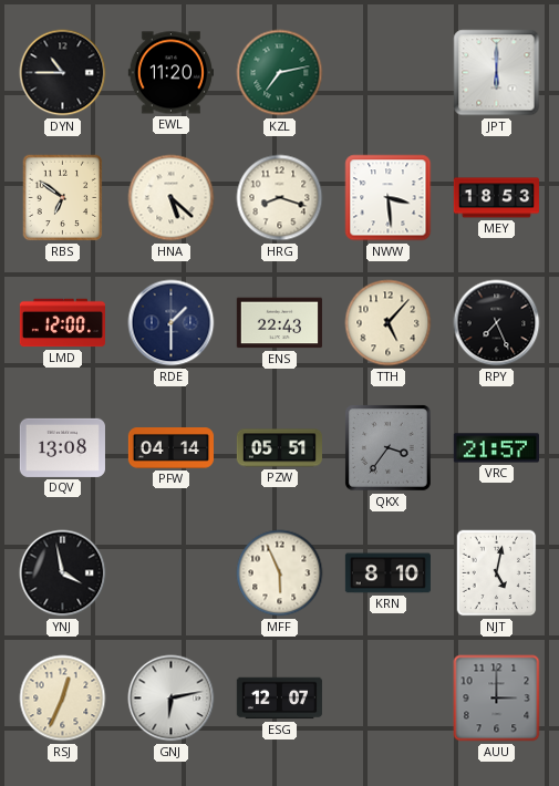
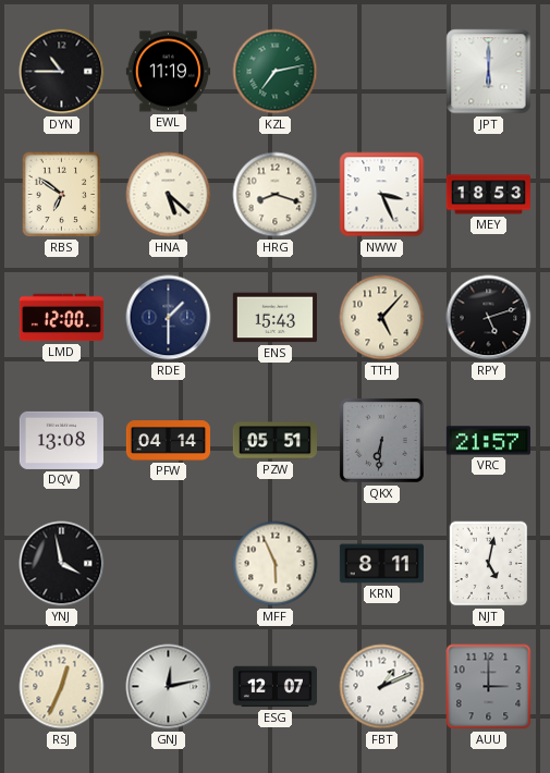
EWL: 11:20 -> 11:19 (168, 72)
NWW: 3:29 -> 3:26 (382, 195)
ENS: 22:43 -> 15:43 (274, 318)
RPY: 7:26 -> 5:12 (489, 318)
QKX: 3:36 -> 6:31 (381, 440)
KRN: 8:10 -> 8:11 (381, 564)
GNJ: 6:13 -> 12:13 (169, 687)
FBT: none -> 1:11 (382, 687)
